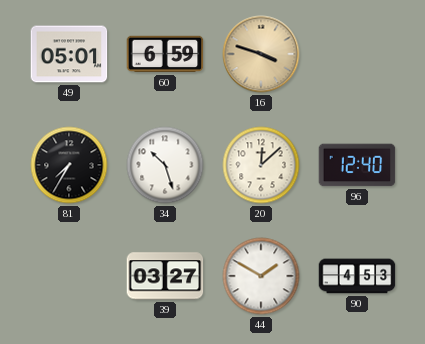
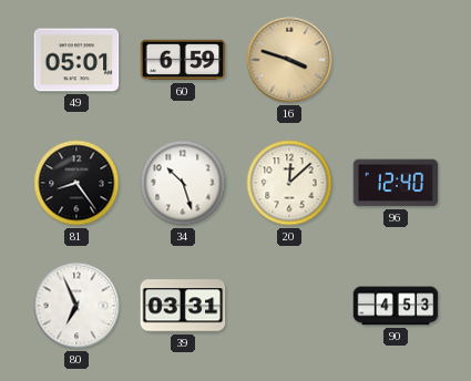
81: 7:35 -> 8:24 (76, 183)
80: none -> 6:56 (76, 306)
39: 03:27 -> 03:31 (183, 306)
44: 1:50 -> none (261, 276)
